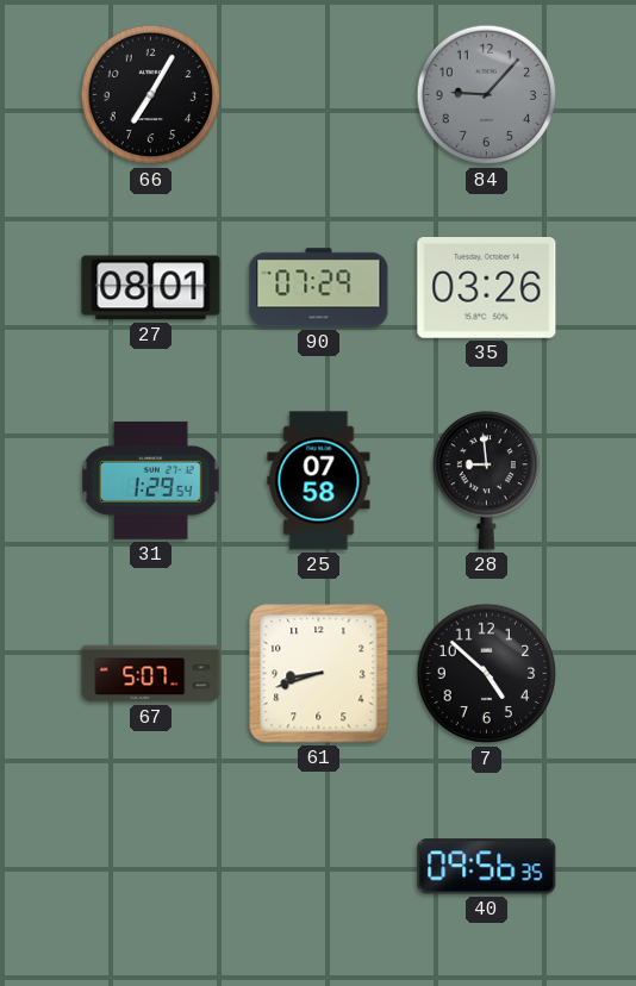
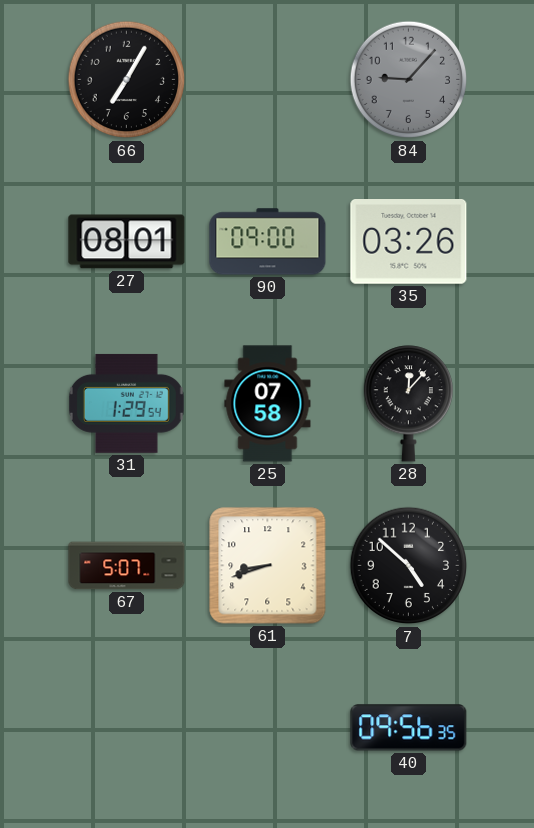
90: 07:29 -> 09:00 (268, 242)
28: 8:59 -> 12:07 (408, 404)
